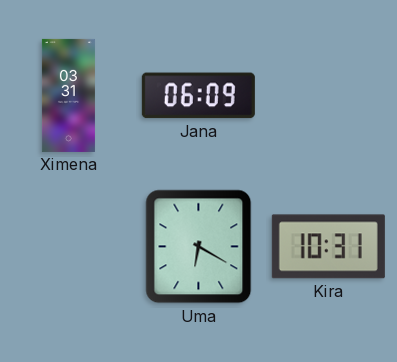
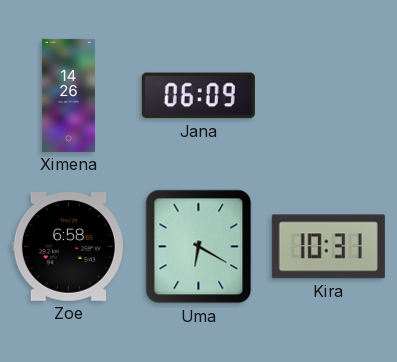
Ximena: 03:31 -> 14:26 (68, 95)
Zoe: none -> 6:58 (68, 247)
